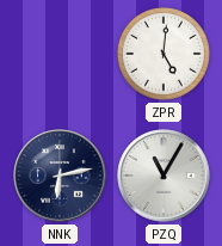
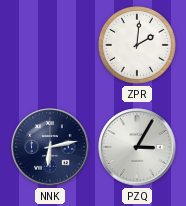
ZPR: 5:01 -> 2:01 (137, 45)
PZQ: 11:05 -> 3:05 (137, 147)
